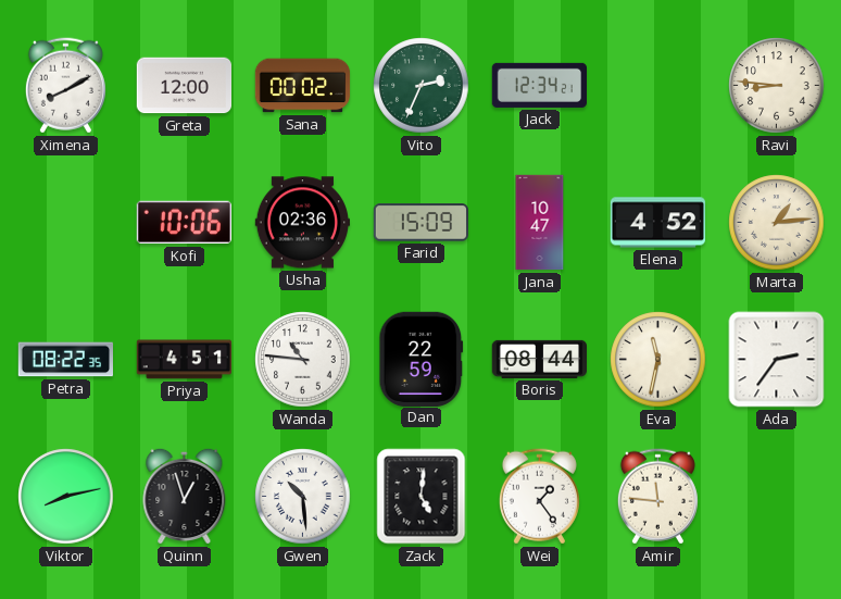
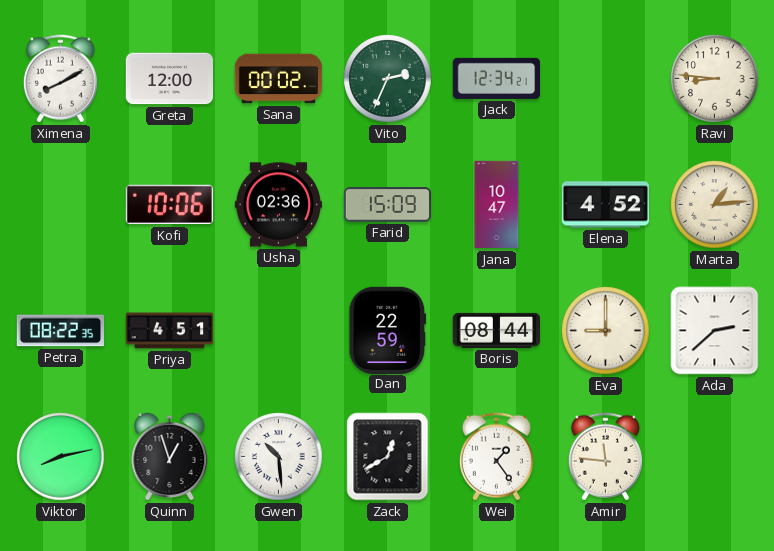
Wanda: 10:46 -> none (303, 360)
Eva: 11:32 -> 9:00 (606, 331)
Ada: 2:36 -> 2:38 (715, 331)
Zack: 5:01 -> 12:40 (388, 457)
